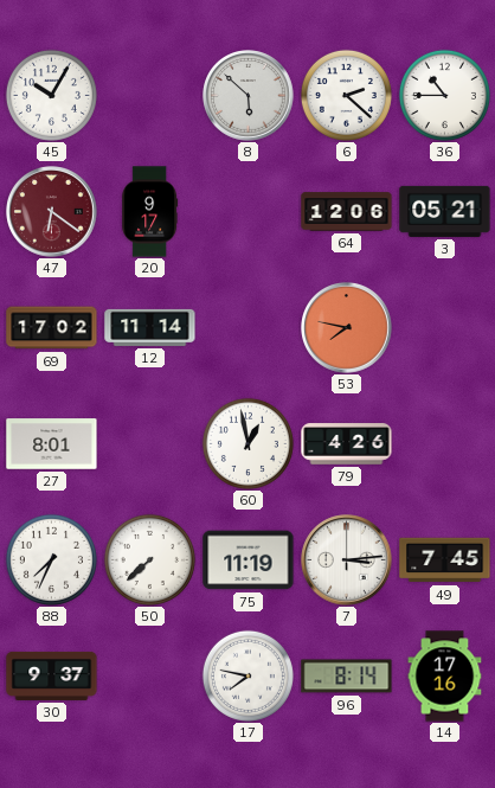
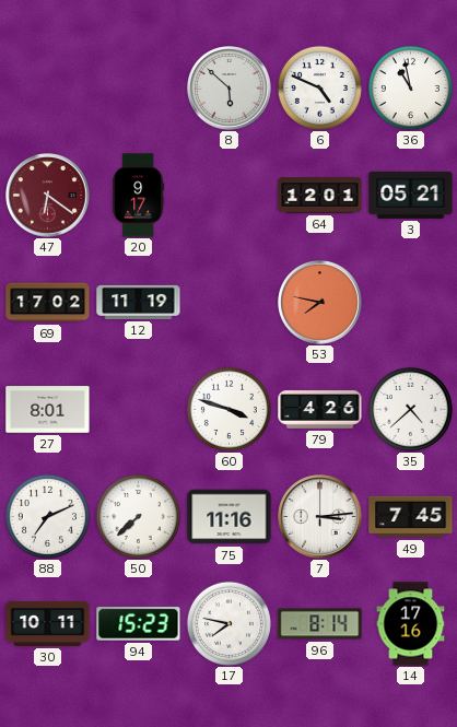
45: 10:05 -> none (51, 95)
6: 2:22 -> 4:49 (319, 87)
36: 10:45 -> 10:58 (410, 87)
64: 12:06 -> 12:01 (320, 196)
12: 11:14 -> 11:19 (139, 302)
60: 12:58 -> 3:48 (228, 409)
35: none -> 4:38 (410, 409)
88: 7:34 -> 7:11 (47, 516)
75: 11:19 -> 11:16 (230, 517)
30: 9:37 -> 10:11 (48, 623)
94: none -> 15:23 (139, 624)
